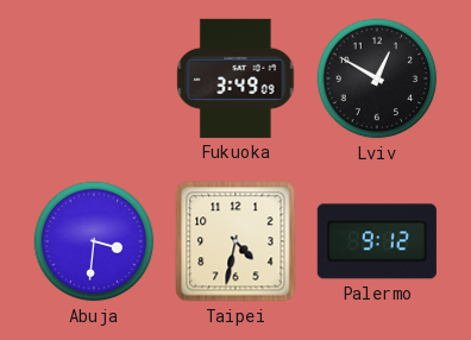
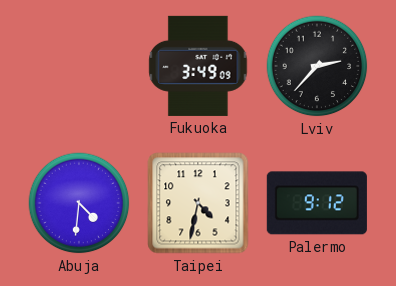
Lviv: 12:50 -> 2:37 (317, 66)
Abuja: 3:31 -> 4:31 (79, 203)
